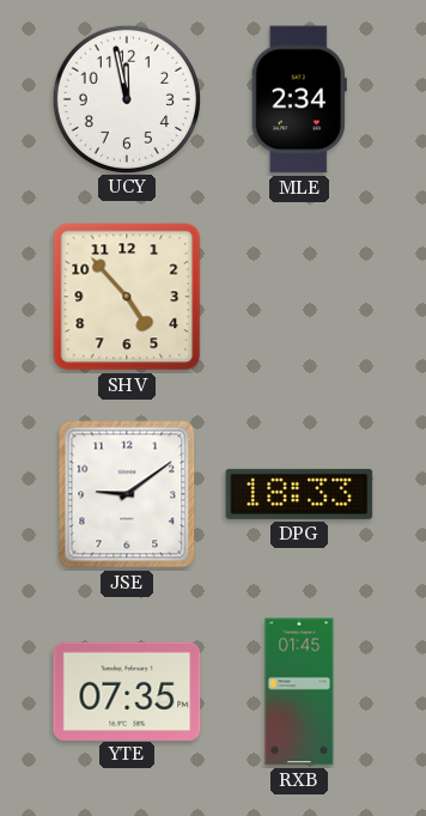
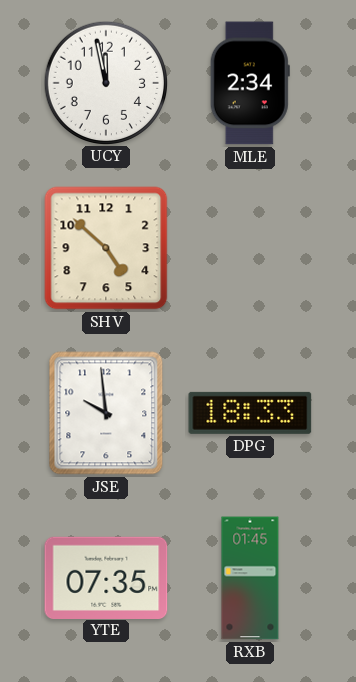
SHV: 4:53 -> 4:52 (106, 248)
JSE: 9:09 -> 9:59 (106, 413)
